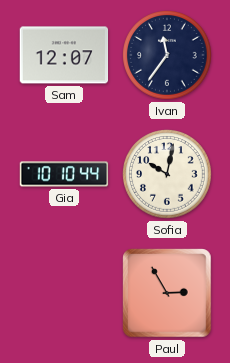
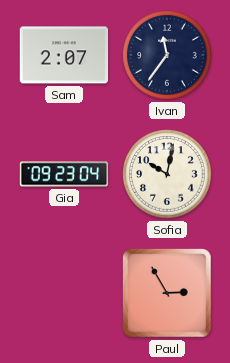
Sam: 12:07 -> 2:07 (64, 55)
Gia: 10:10 -> 09:23 (64, 174)
